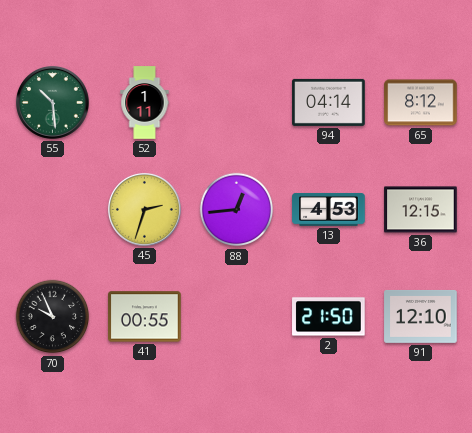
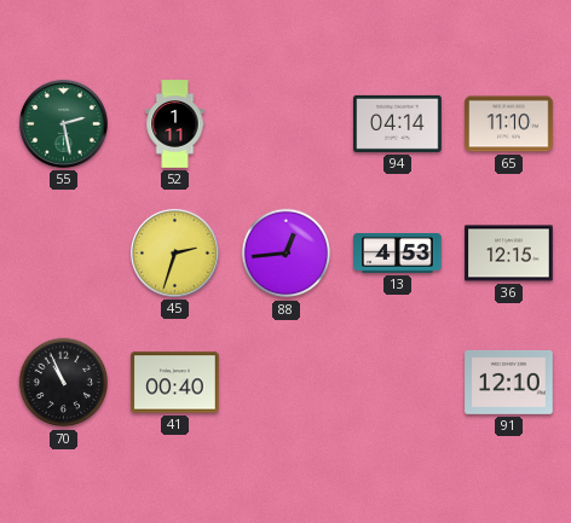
55: 10:29 -> 2:28 (63, 123)
65: 8:12 -> 11:10 (509, 124)
70: 9:56 -> 10:56 (64, 383)
41: 00:55 -> 00:40 (175, 383)
2: 21:50 -> none (329, 317)
